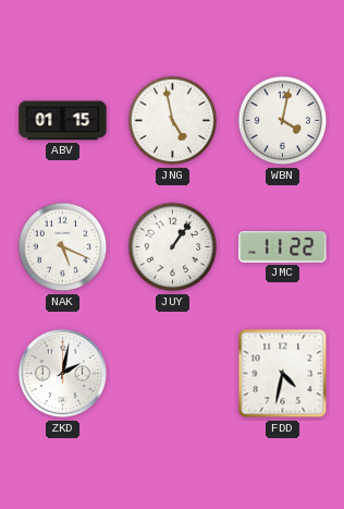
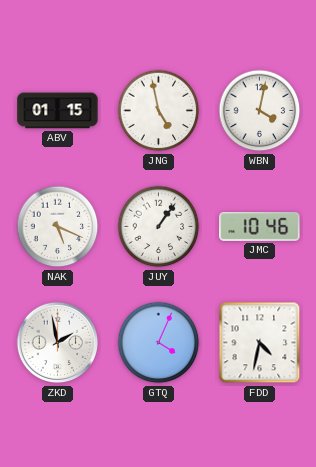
JMC: 11:22 -> 10:46 (260, 227)
ZKD: 2:02 -> 1:58 (58, 343)
GTQ: none -> 4:04 (159, 343)
